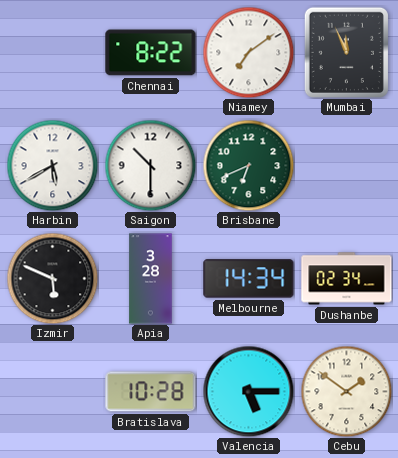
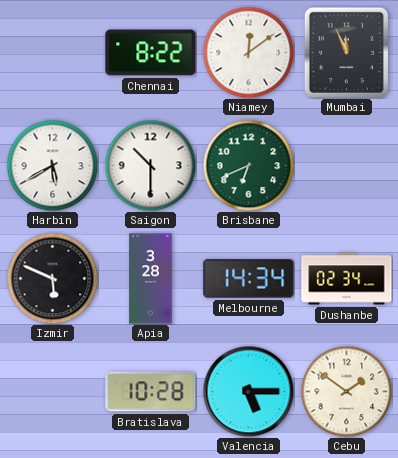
Niamey: 7:09 -> 12:09 (248, 52)
